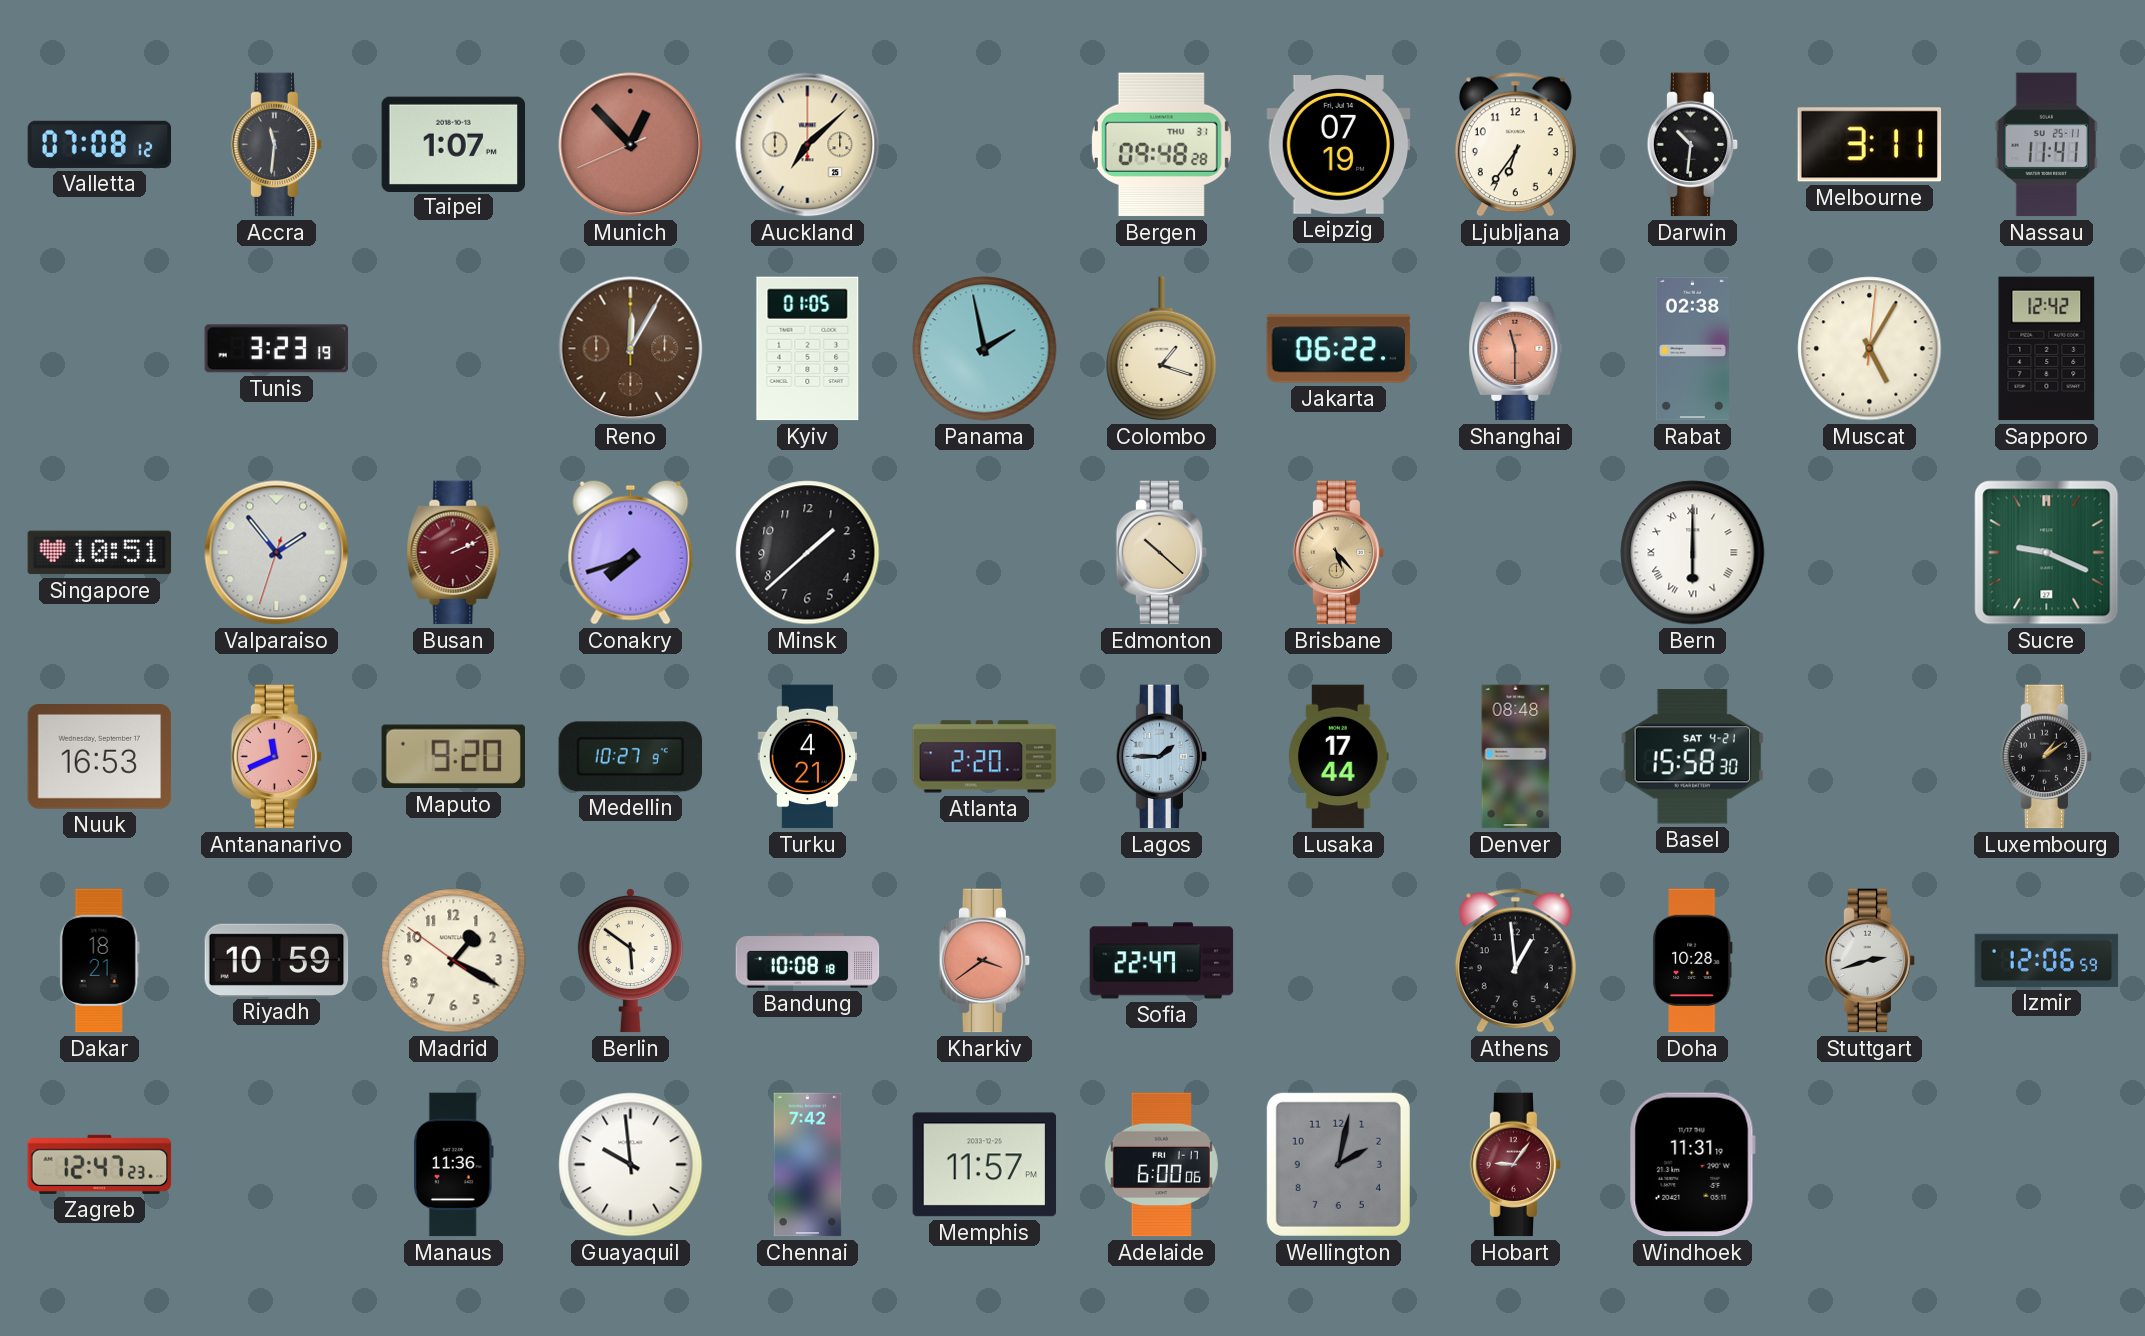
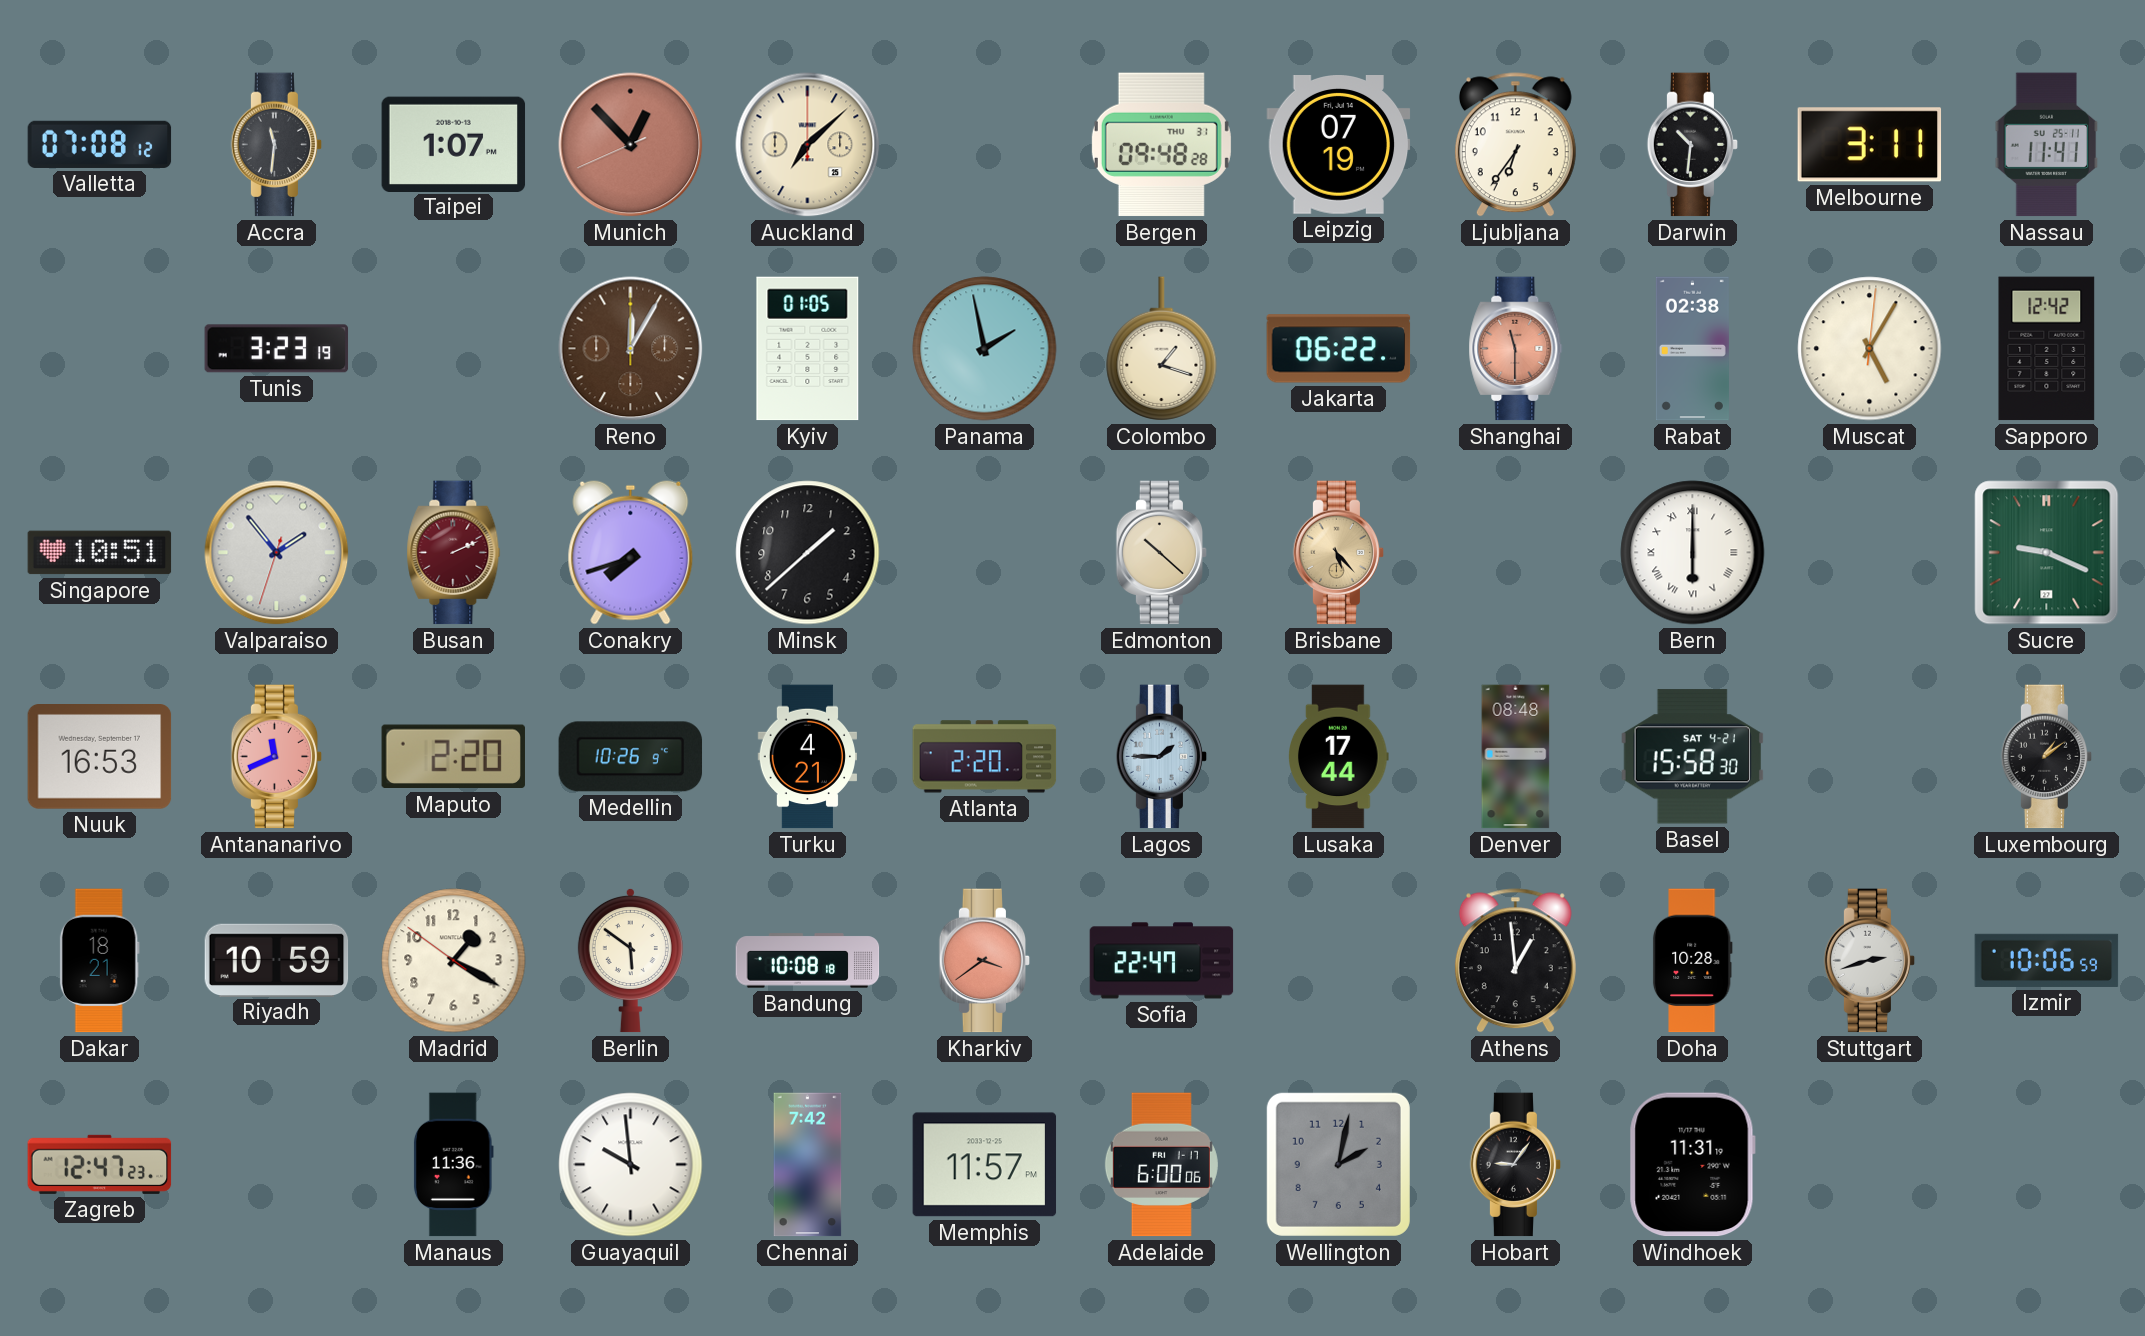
Maputo: 9:20 -> 2:20 (453, 757)
Medellin: 10:27 -> 10:26 (631, 757)
Izmir: 12:06 -> 10:06 (2047, 960)
Hobart dial: burgundy -> black (1516, 1165)
